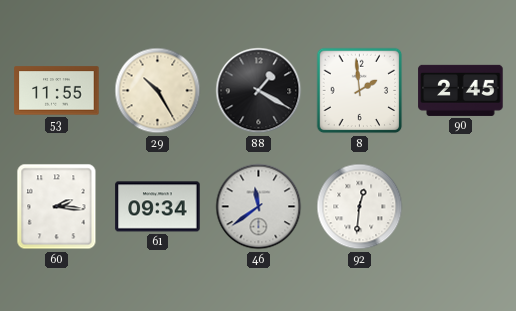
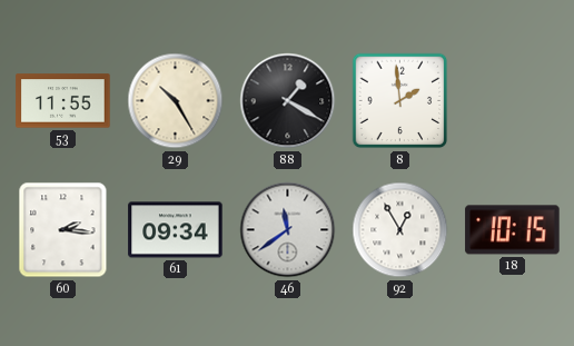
90: 2:45 -> none (461, 90)
92: 12:31 -> 12:55 (400, 230)
18: none -> 10:15 (513, 230)
